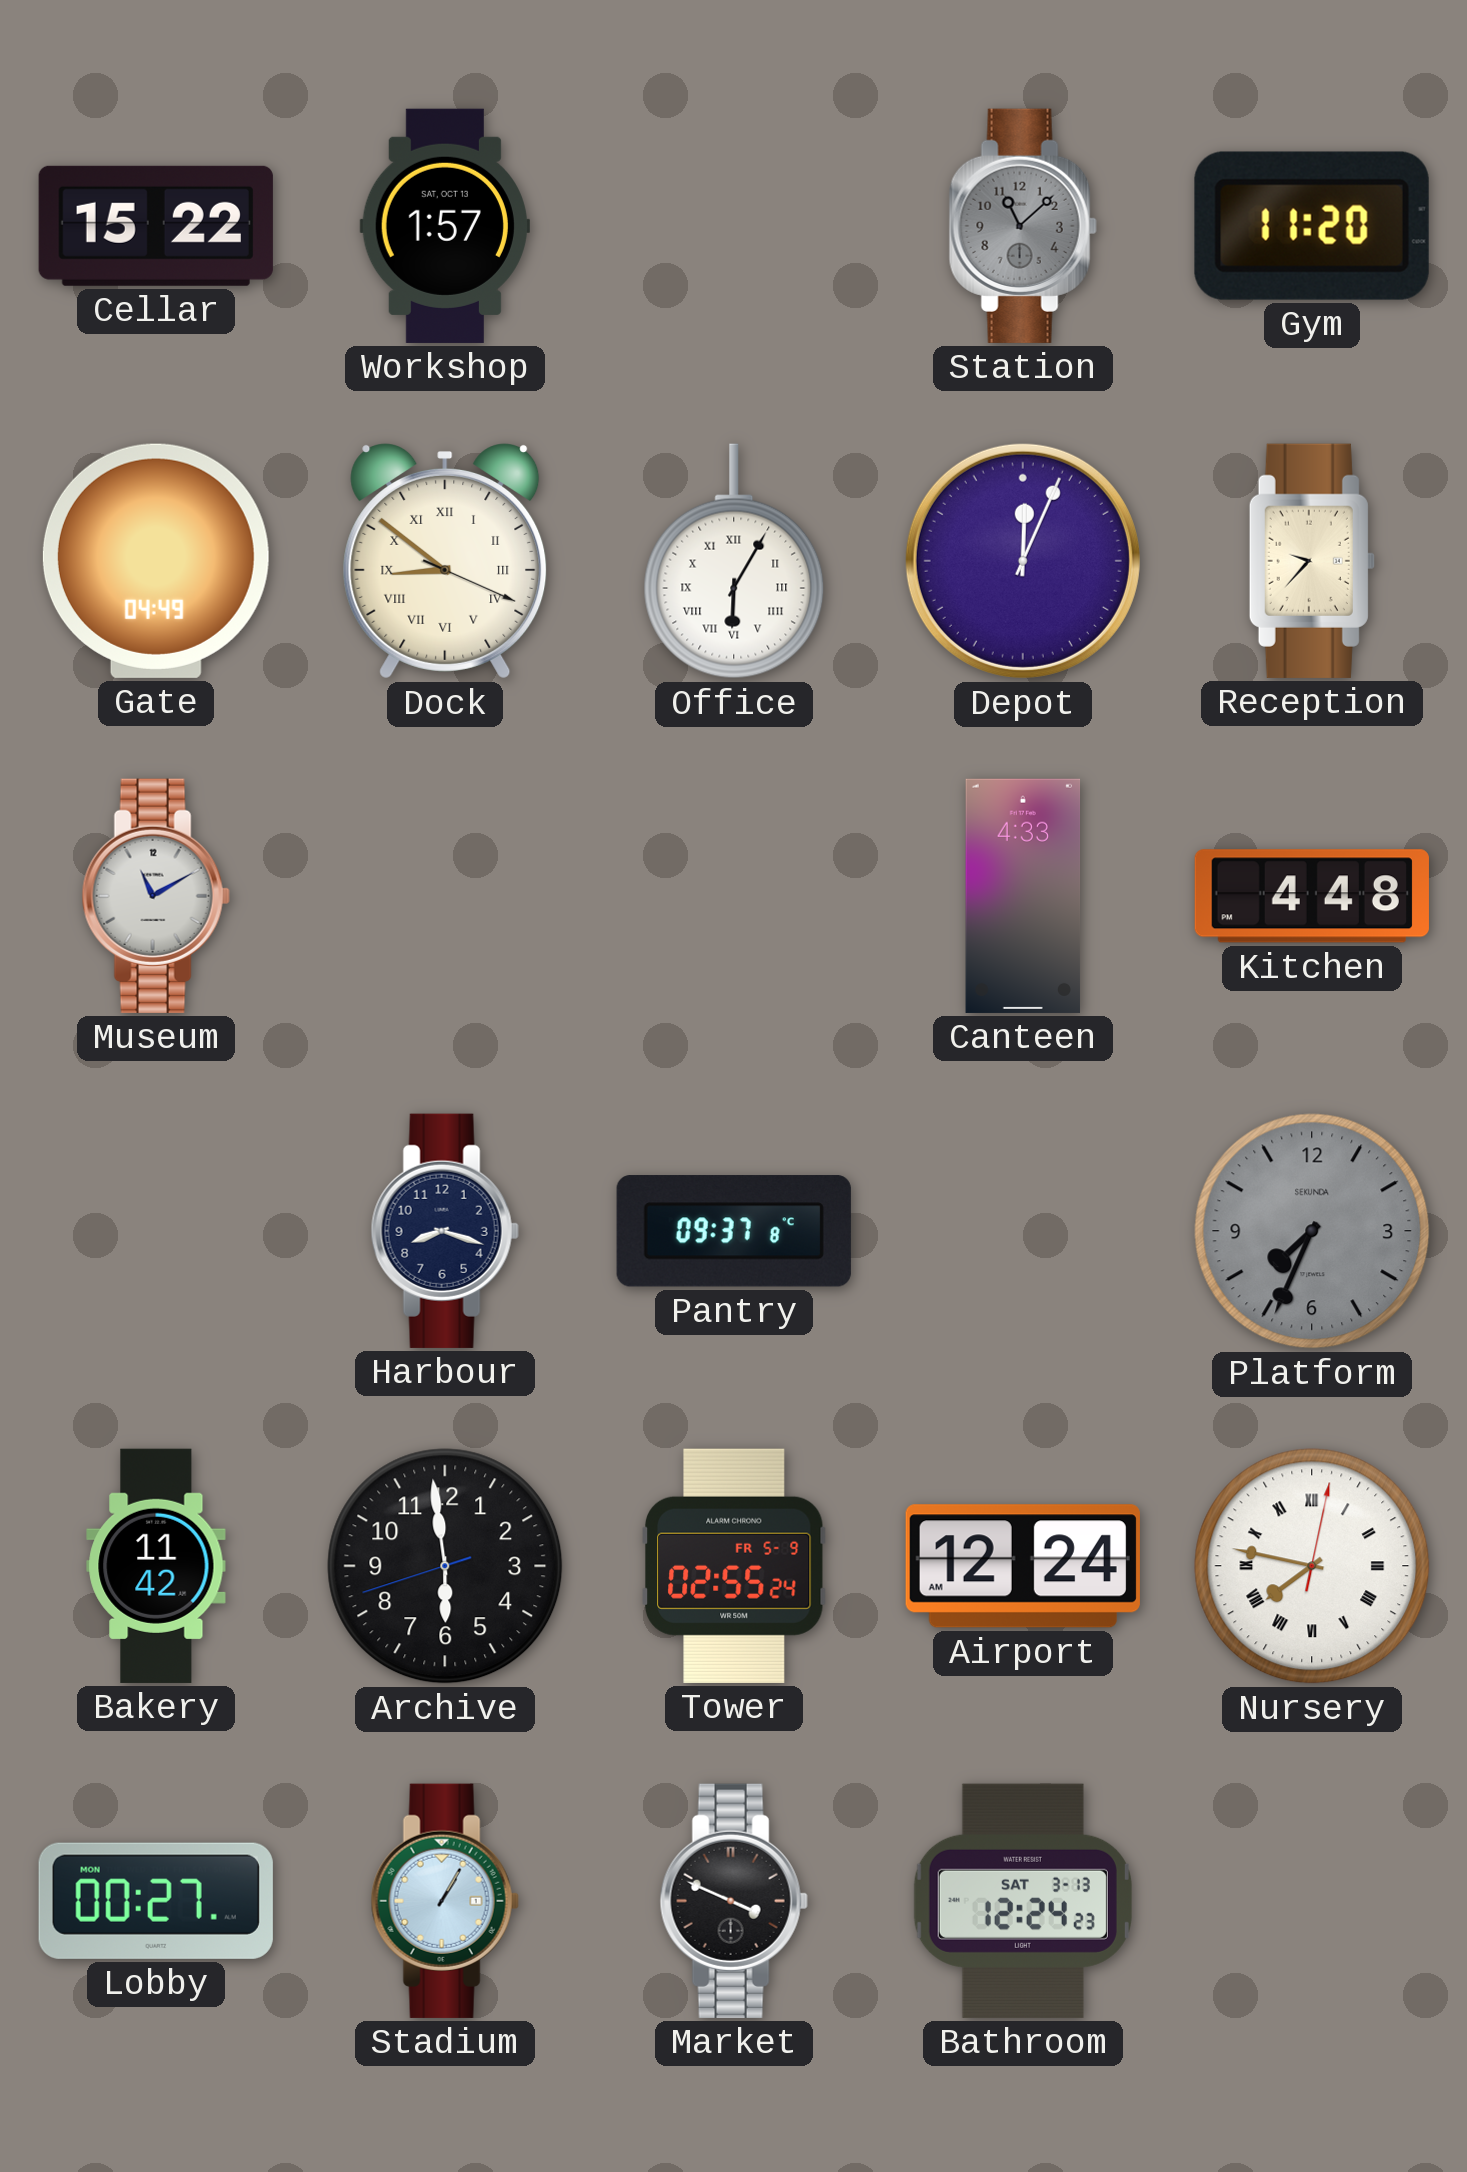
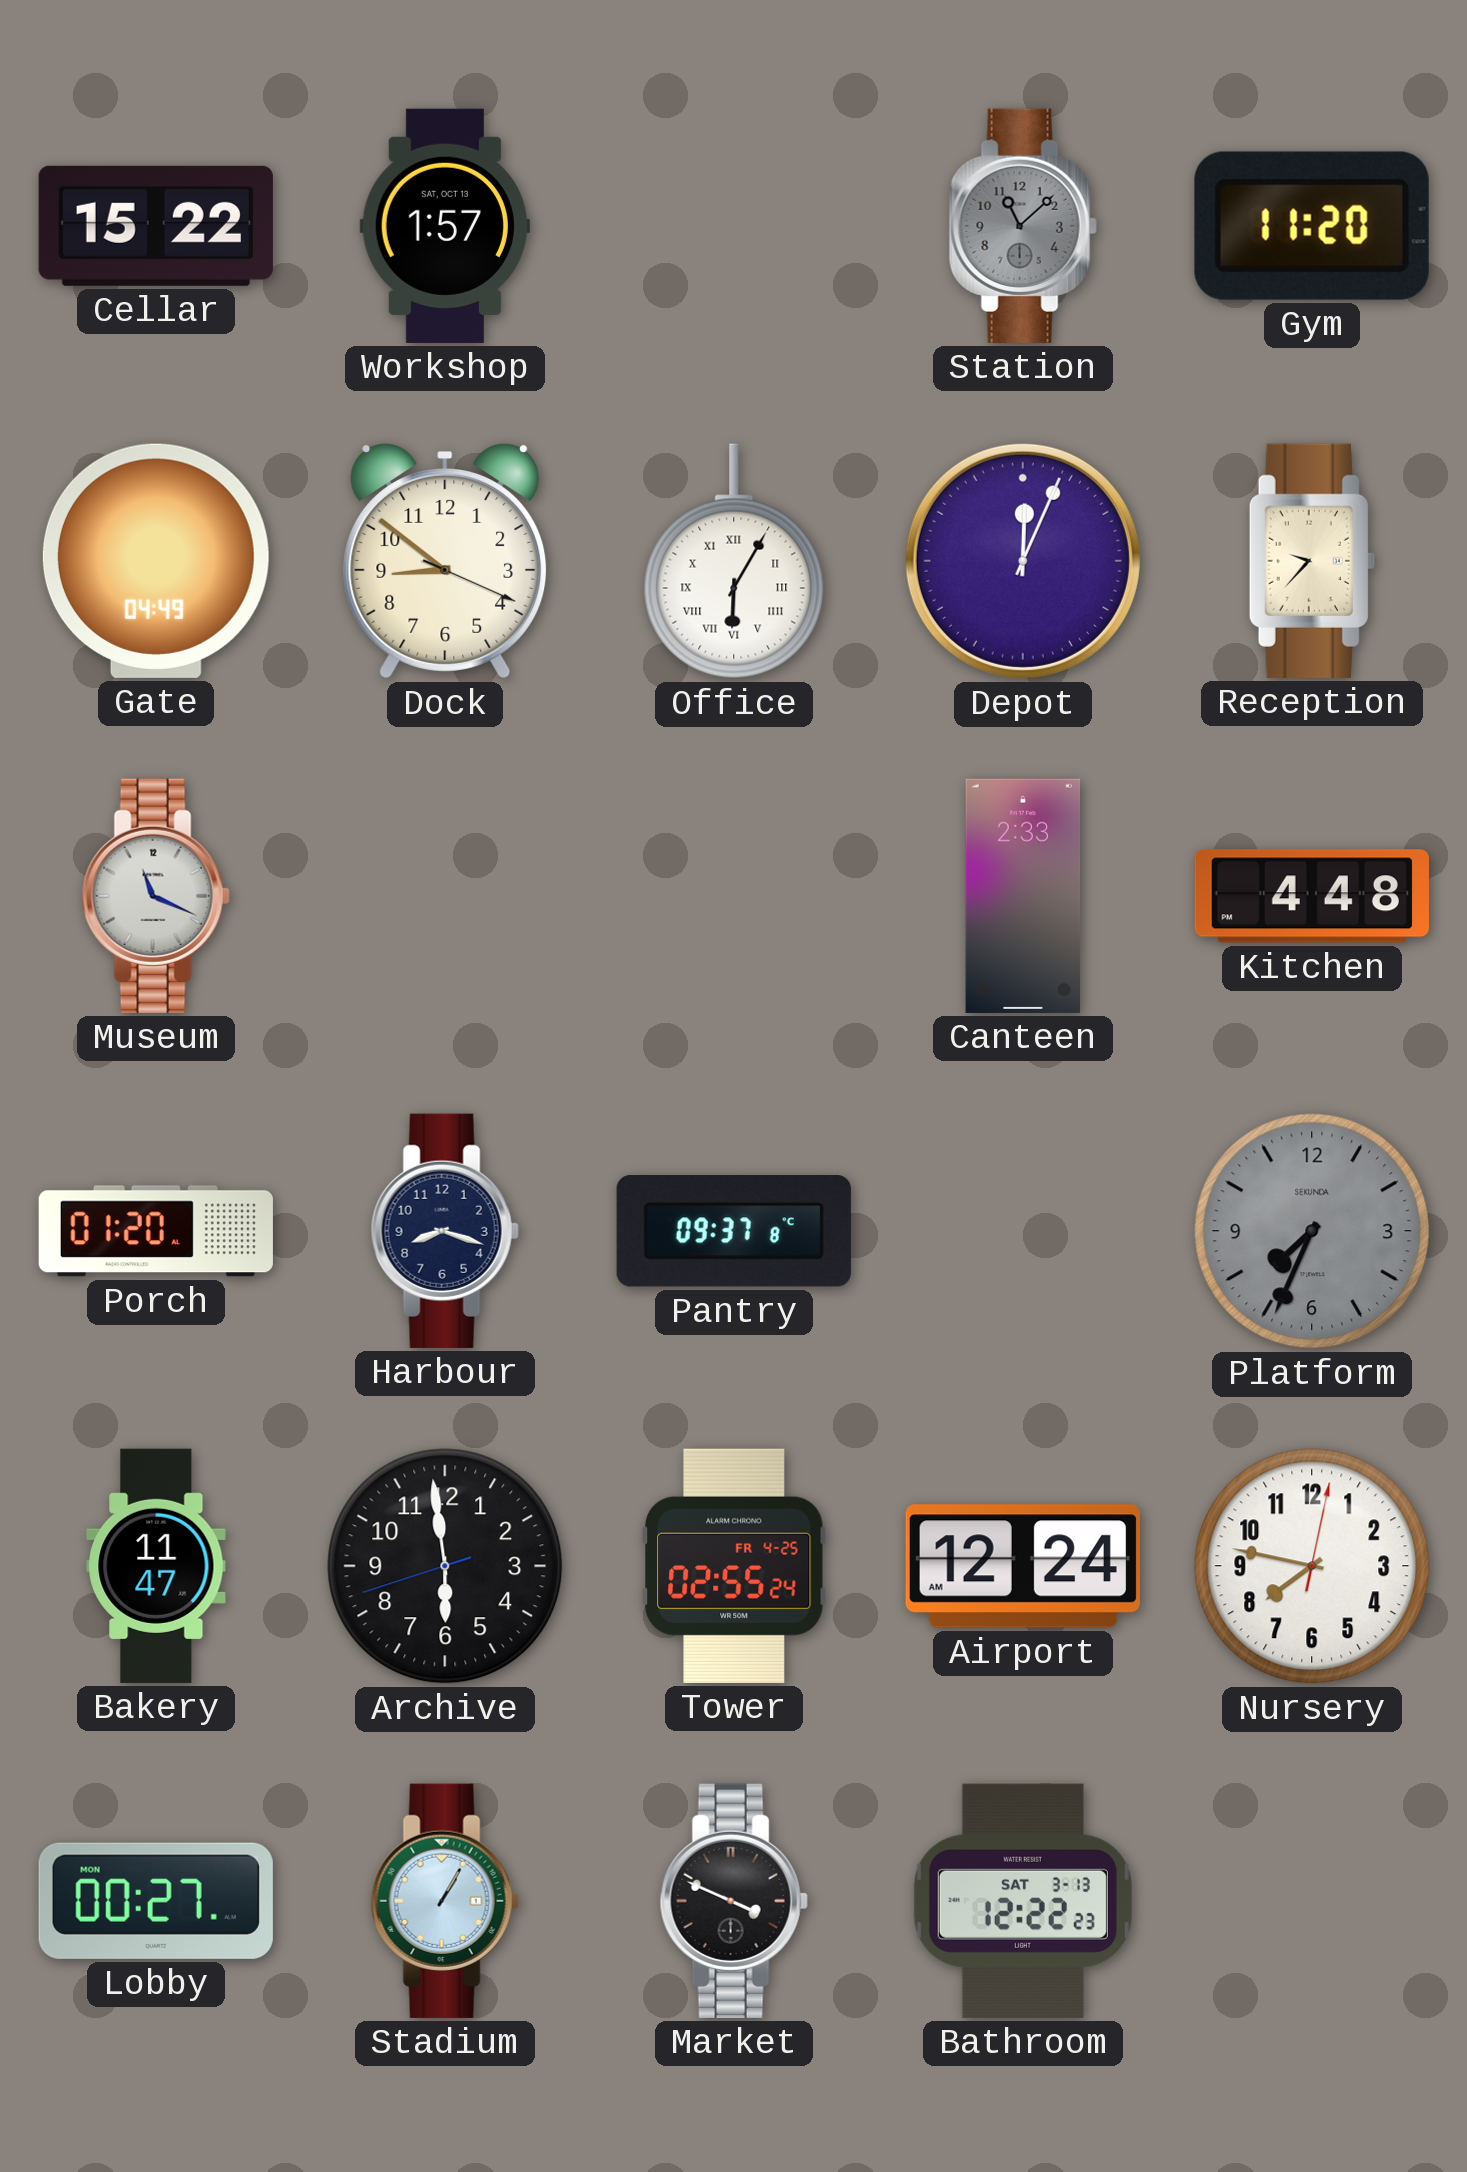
Dock numerals: Roman -> Arabic (445, 562)
Museum: 11:10 -> 11:19 (156, 896)
Canteen: 4:33 -> 2:33 (1023, 896)
Porch: none -> 01:20 (156, 1231)
Bakery: 11:42 -> 11:47 (156, 1566)
Tower date: FR 5-9 -> FR 4-25 (735, 1566)
Nursery numerals: Roman -> Arabic (1312, 1566)
Bathroom: 12:24 -> 12:22 (1023, 1901)
